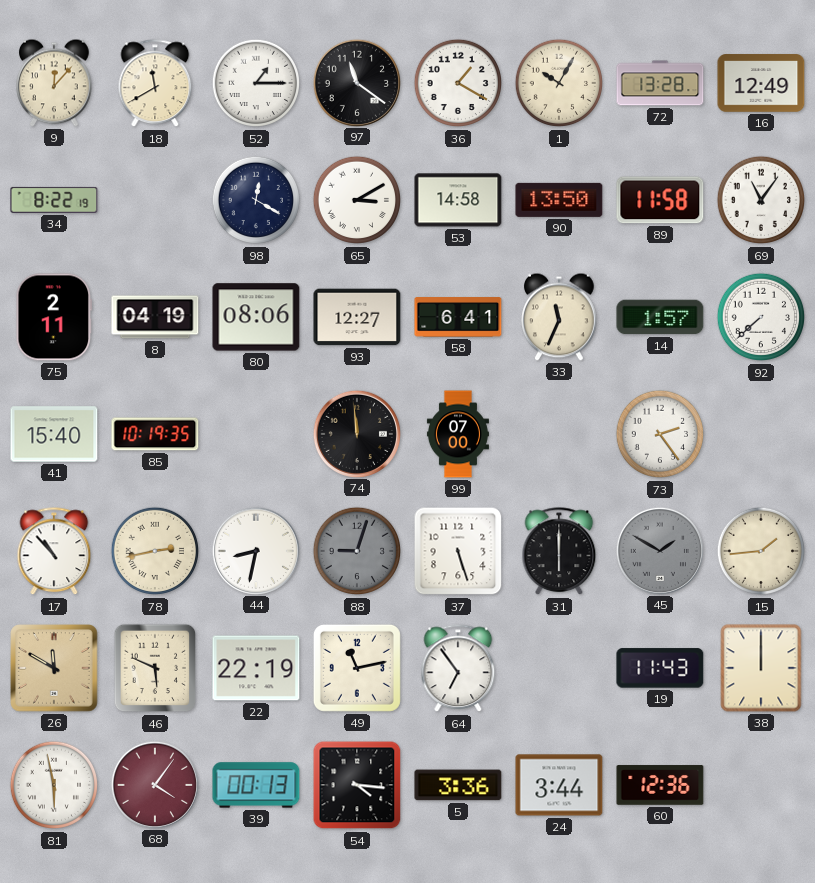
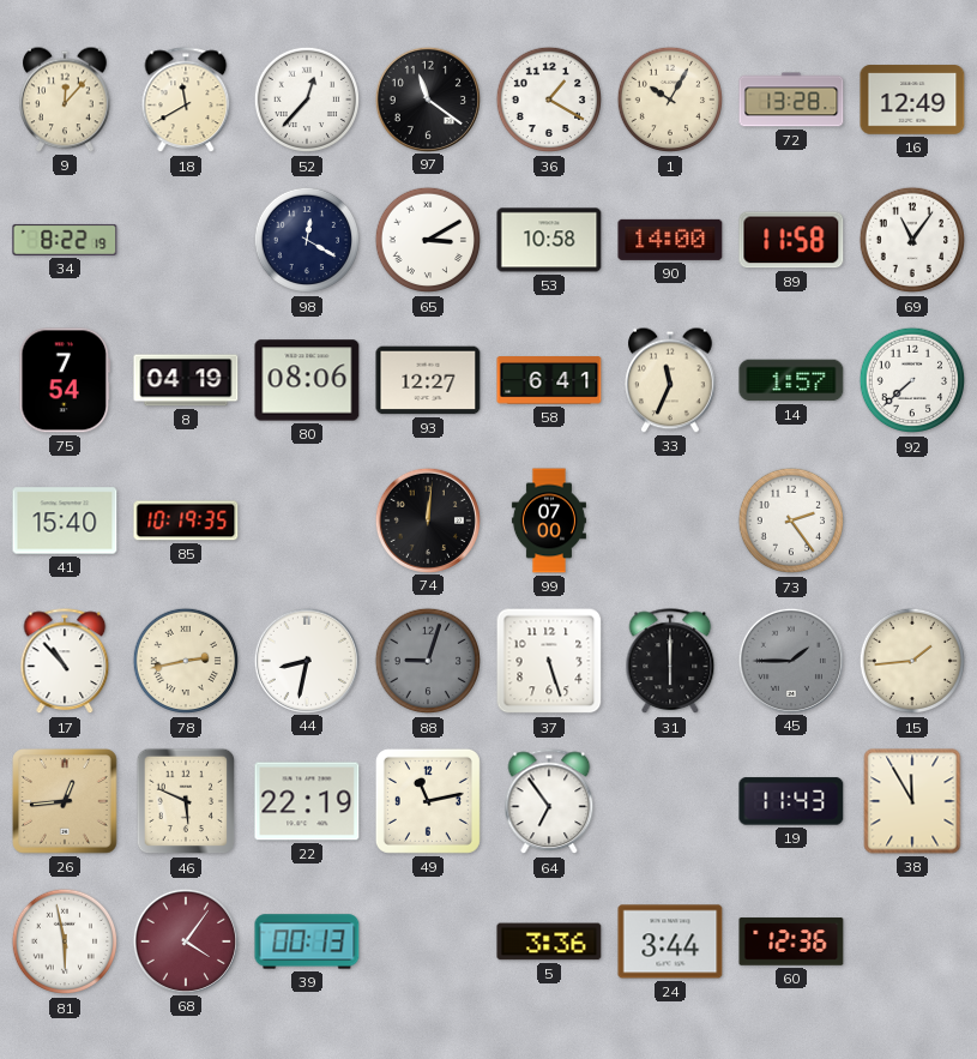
52: 1:15 -> 12:37 (307, 100)
53: 14:58 -> 10:58 (549, 240)
90: 13:50 -> 14:00 (670, 240)
75: 2:11 -> 7:54 (65, 380)
74: 11:59 -> 12:01 (427, 519)
45: 1:50 -> 1:45 (790, 660)
26: 11:50 -> 12:44 (65, 801)
38: 12:00 -> 11:55 (912, 801)
54: 4:16 -> none (357, 785)
